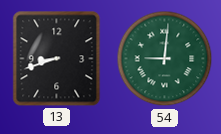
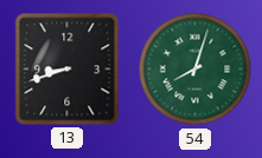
54: 9:01 -> 8:03 (196, 70)
